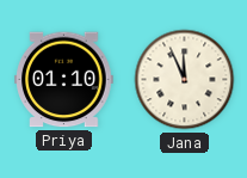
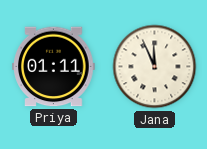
Priya: 01:10 -> 01:11 (54, 67)
